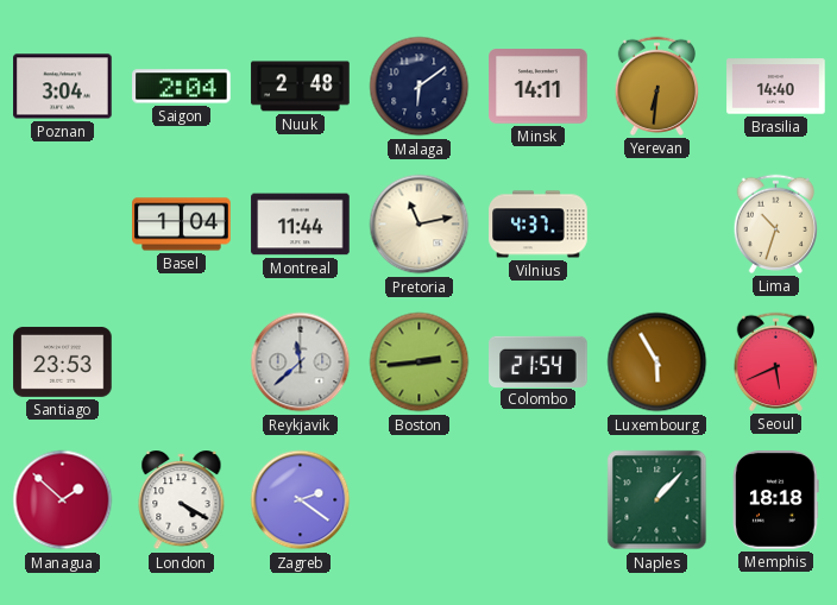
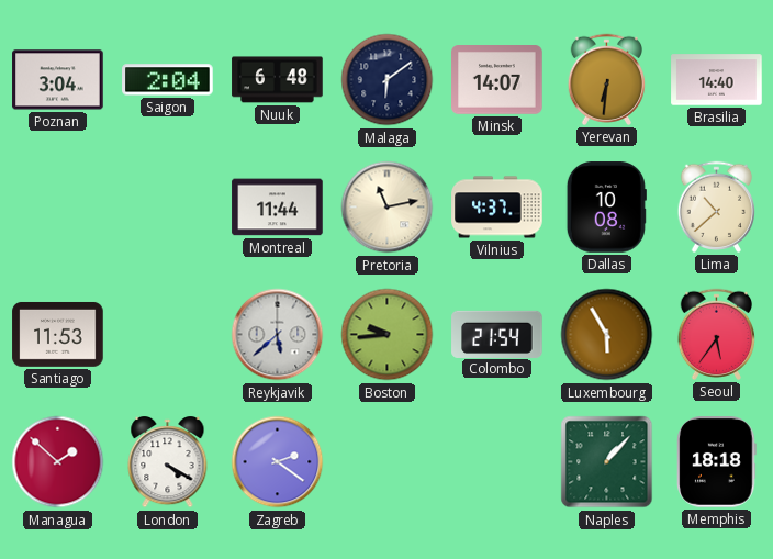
Nuuk: 2:48 -> 6:48 (278, 80)
Minsk: 14:11 -> 14:07 (497, 80)
Basel: 1:04 -> none (182, 225)
Dallas: none -> 10:08 (606, 208)
Lima: 10:33 -> 10:38 (716, 206)
Santiago: 23:53 -> 11:53 (58, 334)
Reykjavik: 11:38 -> 5:38 (278, 335)
Boston: 2:44 -> 9:44 (388, 335)
Seoul: 5:41 -> 5:36 (716, 334)
